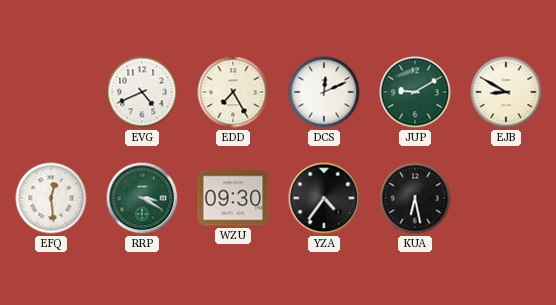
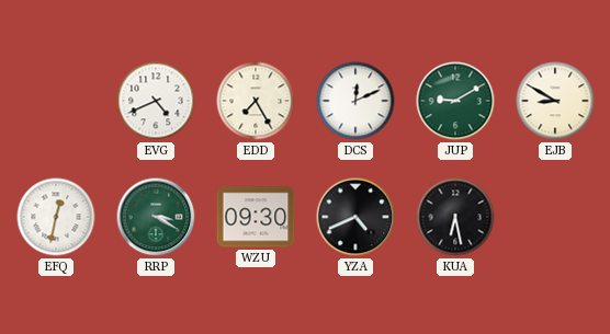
EFQ: 12:29 -> 12:32 (56, 217)
YZA: 4:36 -> 4:41 (355, 217)
